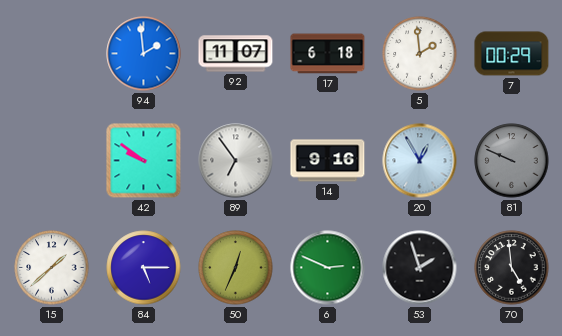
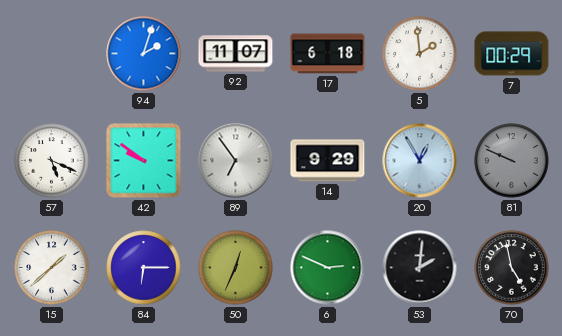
94: 1:59 -> 2:03 (144, 54)
57: none -> 5:19 (52, 161)
14: 9:16 -> 9:29 (328, 161)
84: 5:15 -> 6:15 (144, 268)
53: 1:57 -> 2:01 (420, 268)
70: 4:59 -> 4:58 (512, 268)
